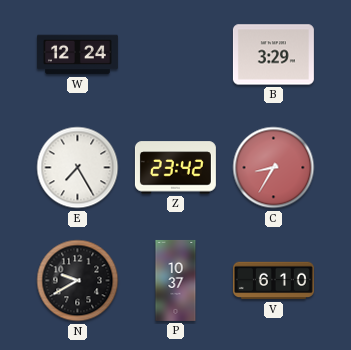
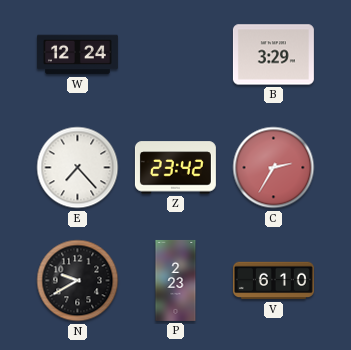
E: 7:25 -> 7:23 (78, 168)
C: 8:35 -> 2:35 (274, 168)
P: 10:37 -> 2:23 (176, 280)
